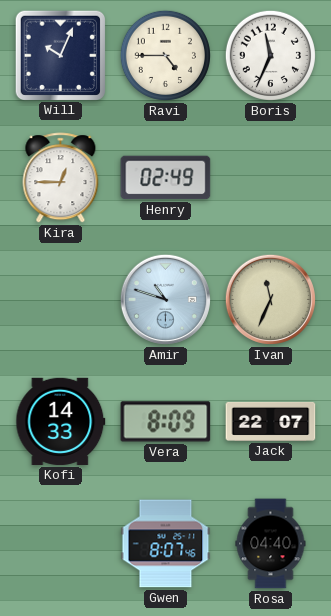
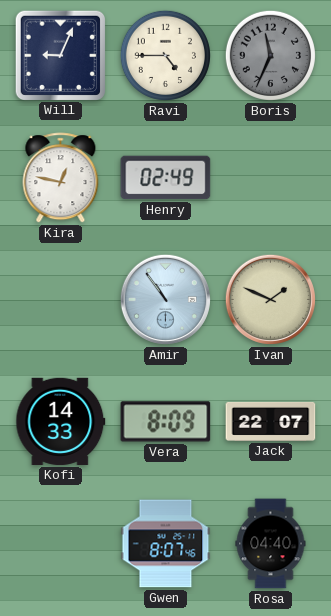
Will: 10:04 -> 9:04 (60, 55)
Boris dial: white -> grey (270, 55)
Kira: 12:45 -> 12:47 (61, 178)
Amir: 10:48 -> 10:54 (165, 299)
Ivan: 11:34 -> 1:49 (270, 299)
